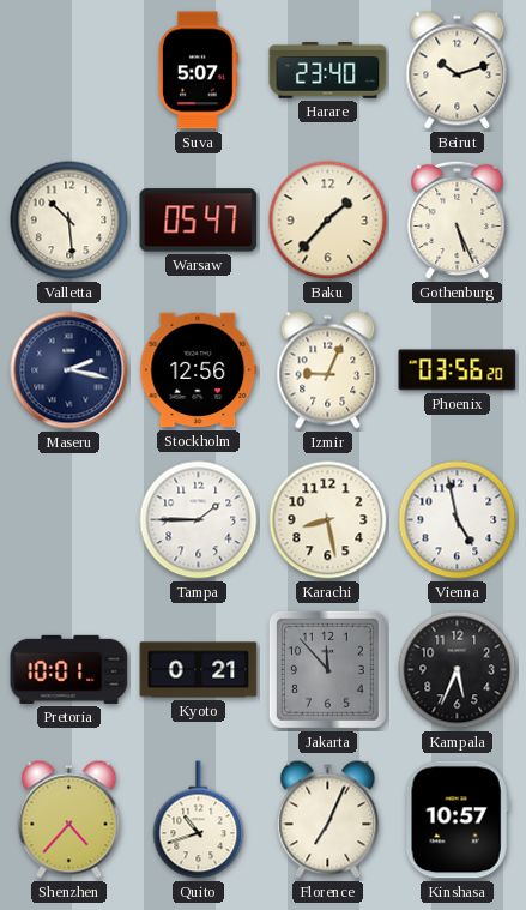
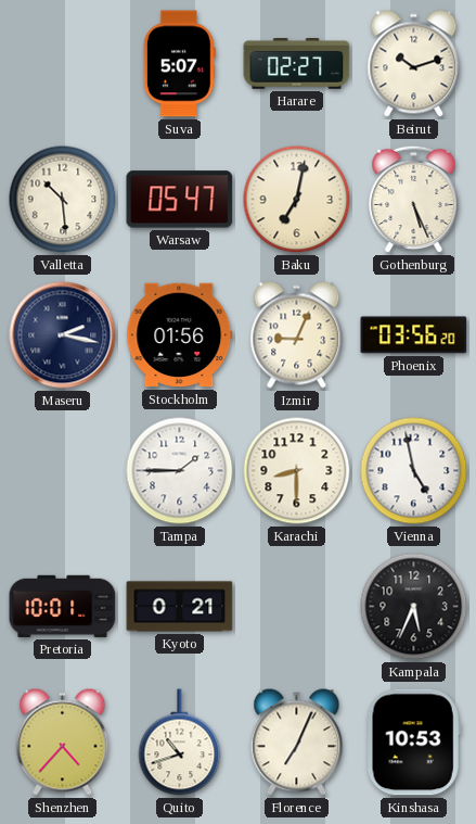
Harare: 23:40 -> 02:27 (297, 64)
Baku: 1:37 -> 7:02 (297, 200)
Stockholm: 12:56 -> 01:56 (180, 335)
Karachi: 8:28 -> 8:30 (297, 471)
Jakarta: 11:53 -> none (327, 669)
Kinshasa: 10:57 -> 10:53 (413, 743)
